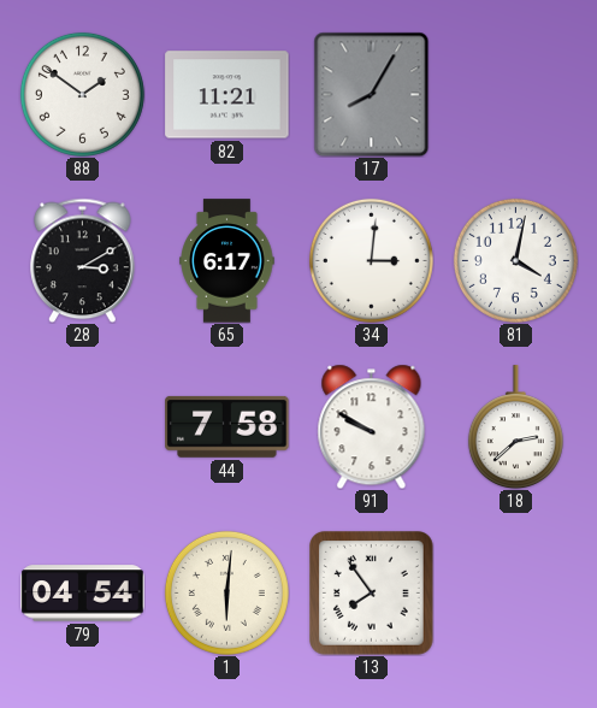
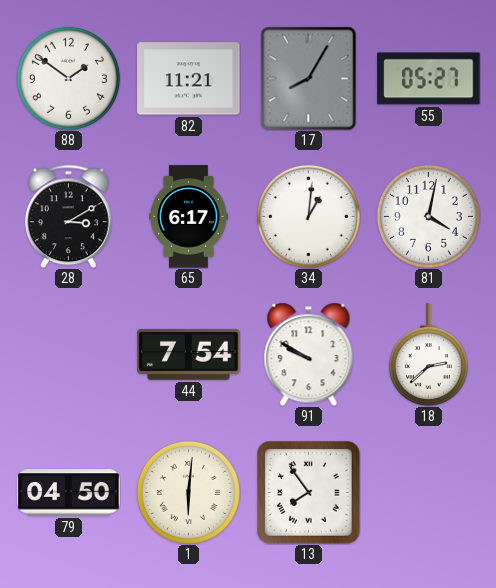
55: none -> 05:27 (429, 79)
34: 3:01 -> 1:01 (308, 216)
44: 7:58 -> 7:54 (189, 354)
79: 04:54 -> 04:50 (69, 493)
